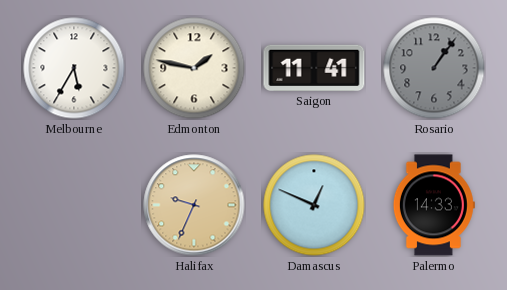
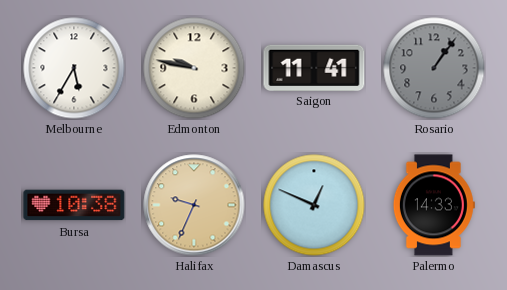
Edmonton: 1:47 -> 9:47 (194, 68)
Bursa: none -> 10:38 (74, 205)
